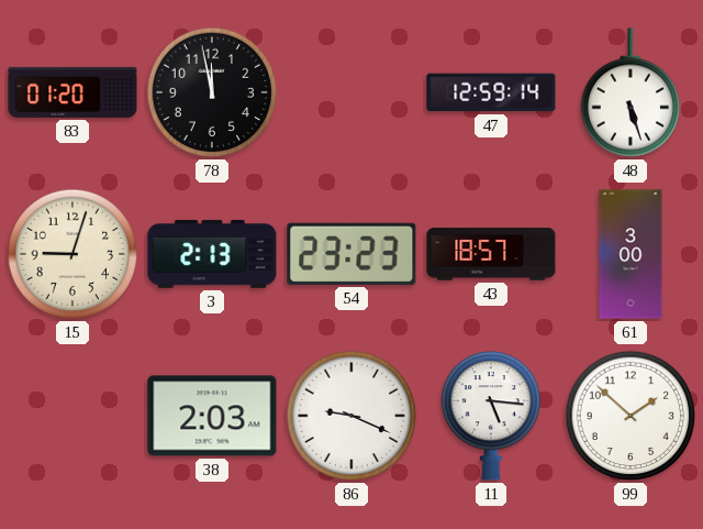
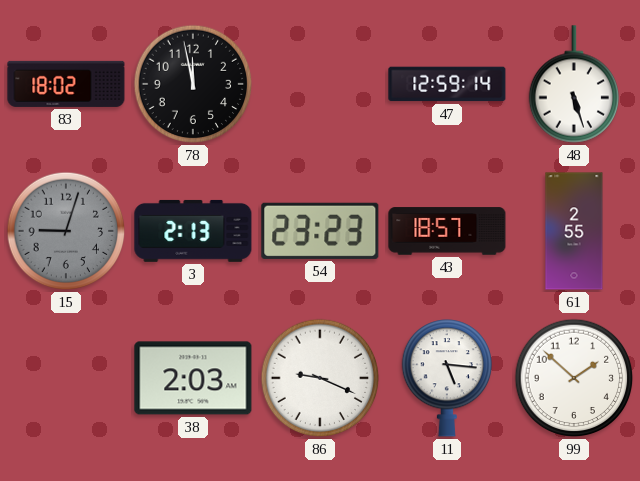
83: 01:20 -> 18:02 (66, 84)
15 dial: cream -> grey (66, 231)
61: 3:00 -> 2:55 (574, 231)
